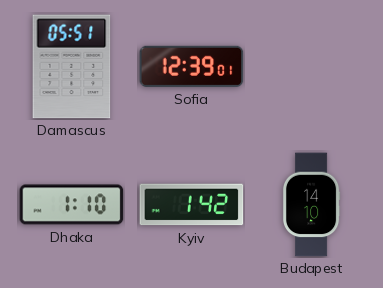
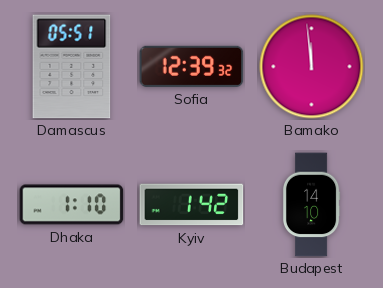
Sofia: 12:39:01 -> 12:39:32 (192, 66)
Bamako: none -> 11:59 (312, 67)
